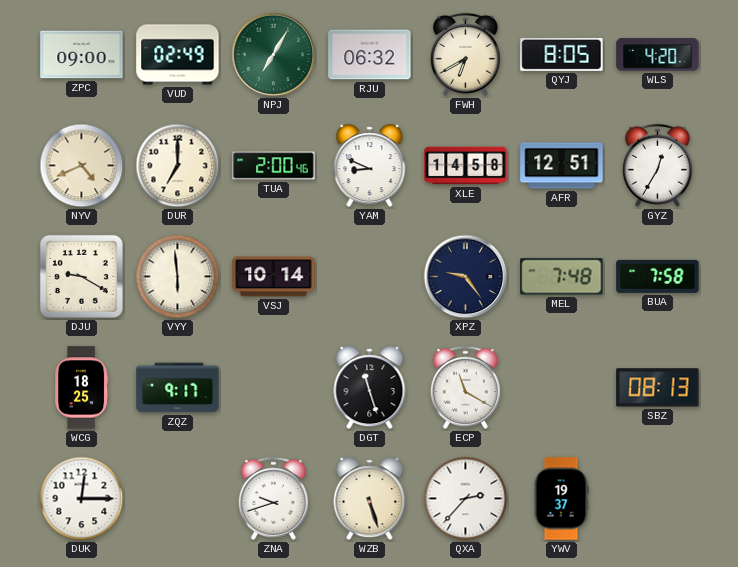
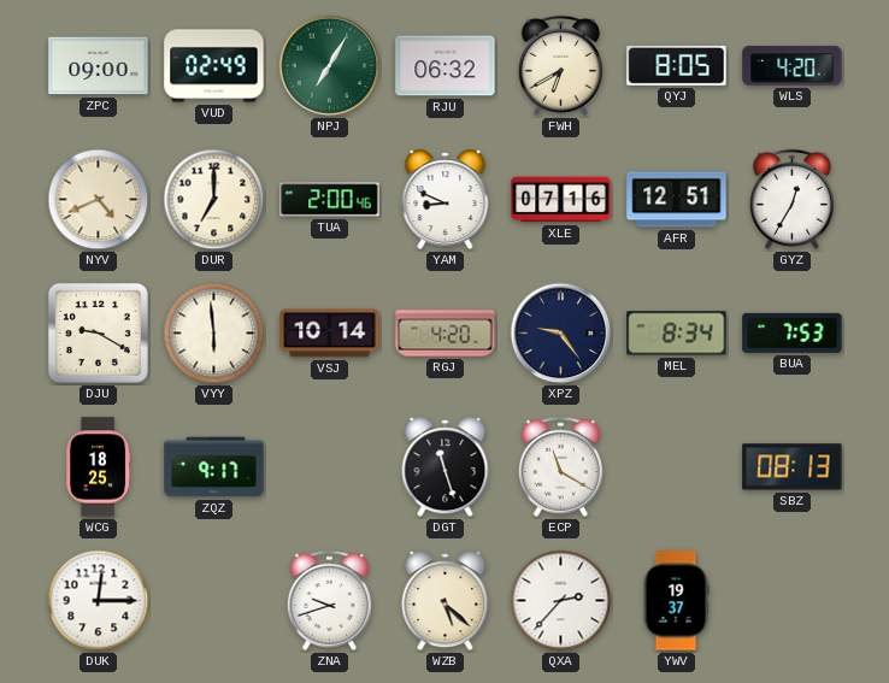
XLE: 14:58 -> 07:16 (561, 200)
RGJ: none -> 4:20 (446, 334)
MEL: 7:48 -> 8:34 (677, 334)
BUA: 7:58 -> 7:53 (793, 332)
WZB: 5:27 -> 5:22 (446, 601)
